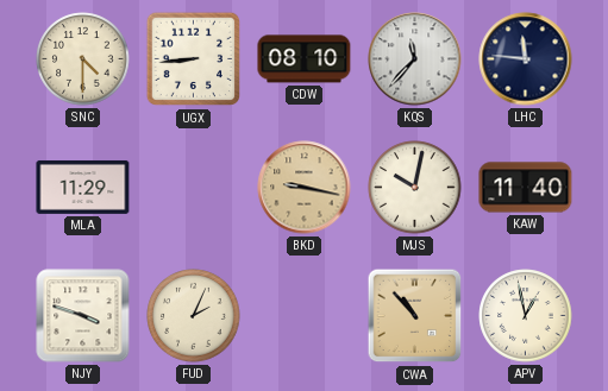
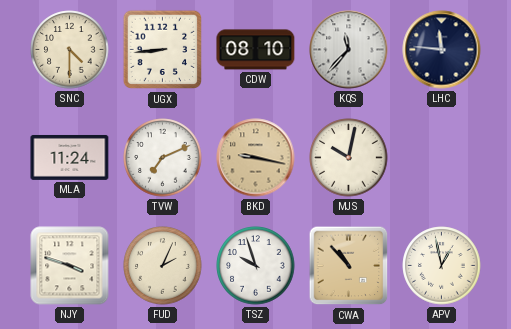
MLA: 11:29 -> 11:24 (70, 157)
TVW: none -> 7:11 (163, 158)
KAW: 11:40 -> none (526, 188)
TSZ: none -> 9:57 (256, 266)
